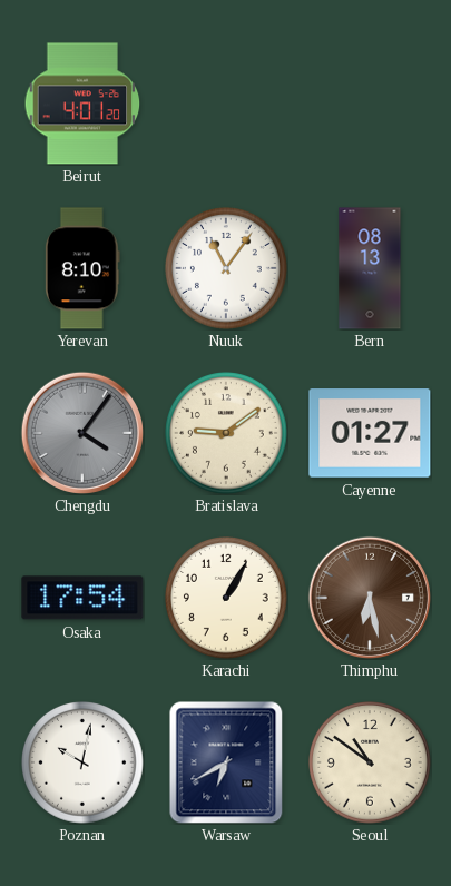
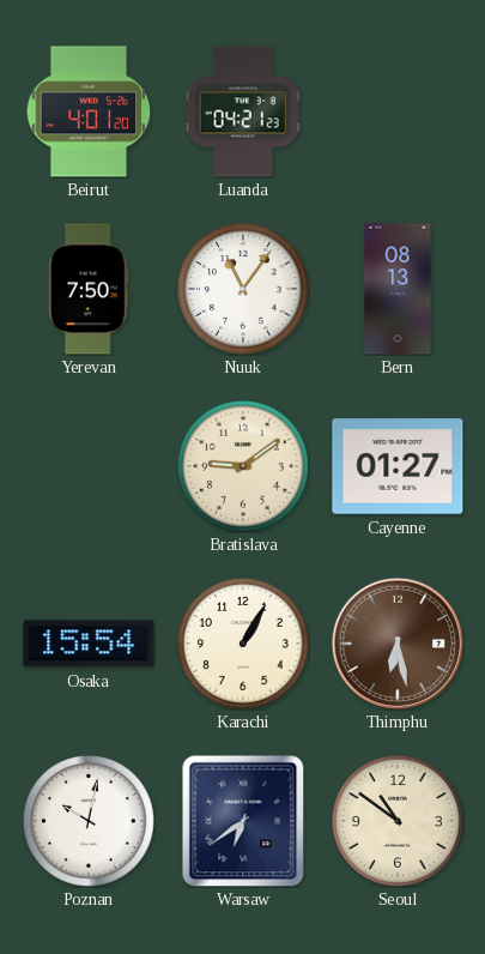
Luanda: none -> 04:21 (243, 111)
Yerevan: 8:10 -> 7:50 (89, 289)
Chengdu: 4:06 -> none (81, 432)
Osaka: 17:54 -> 15:54 (89, 644)
Warsaw: 6:40 -> 6:39 (243, 821)
